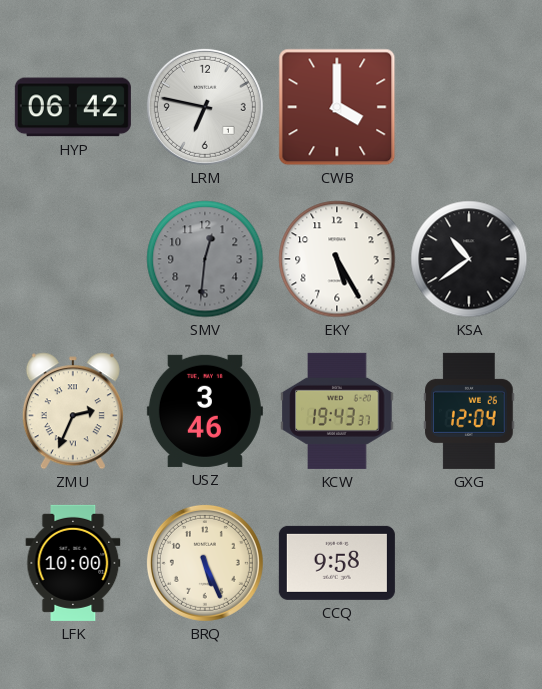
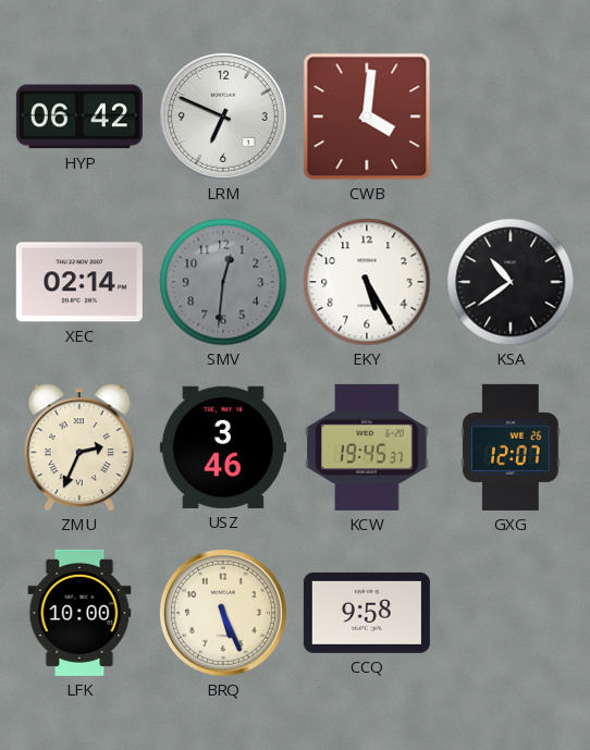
LRM: 6:47 -> 6:49 (223, 116)
CWB: 4:00 -> 4:01 (367, 116)
XEC: none -> 02:14 (79, 282)
KCW: 19:43 -> 19:45 (367, 447)
GXG: 12:04 -> 12:07 (511, 447)
